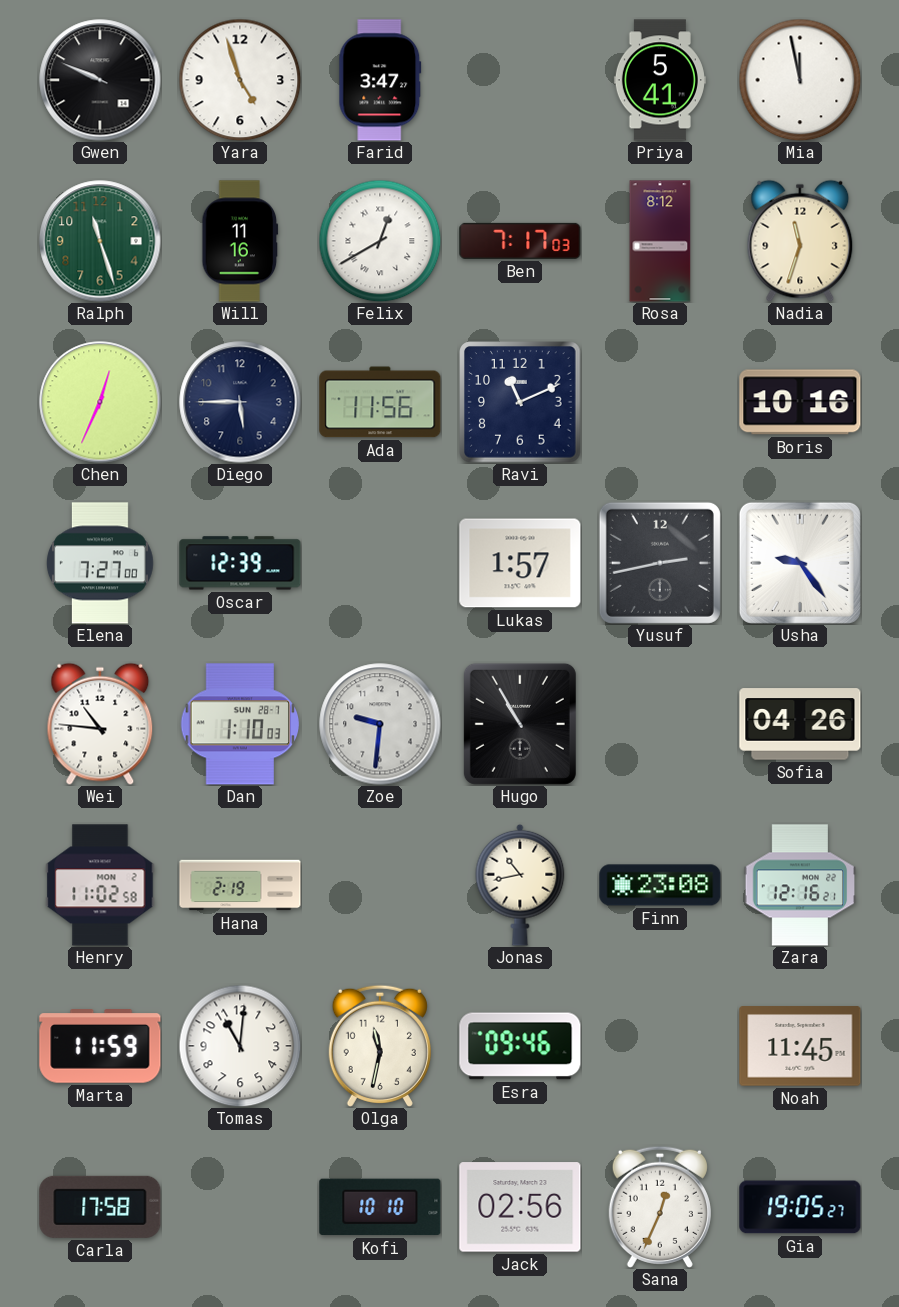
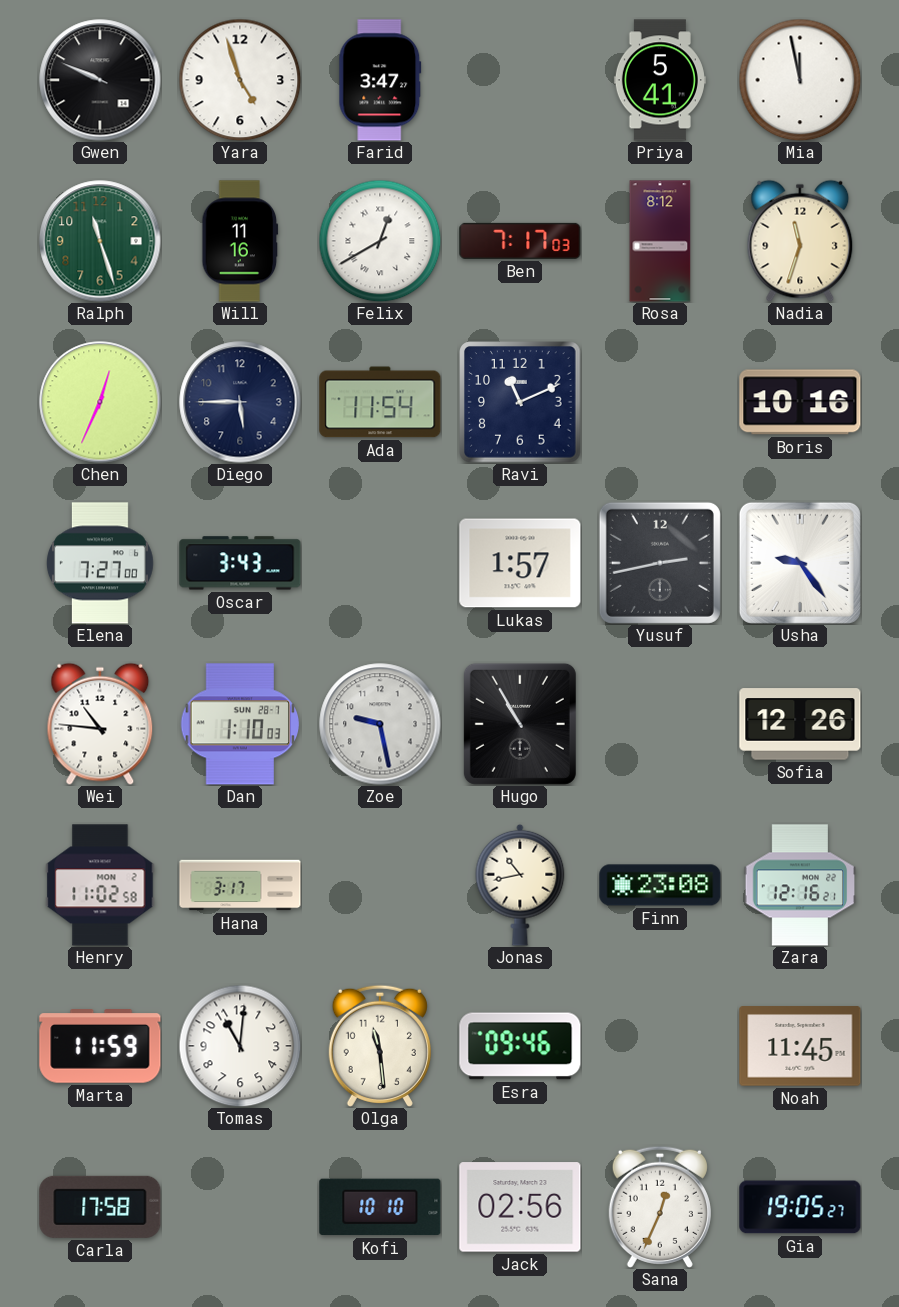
Ada: 11:56 -> 11:54 (380, 402)
Oscar: 12:39 -> 3:43 (240, 563)
Zoe: 9:31 -> 9:28 (380, 724)
Sofia: 04:26 -> 12:26 (800, 724)
Hana: 2:19 -> 3:17 (240, 885)
Olga: 11:32 -> 11:29 (380, 1046)
